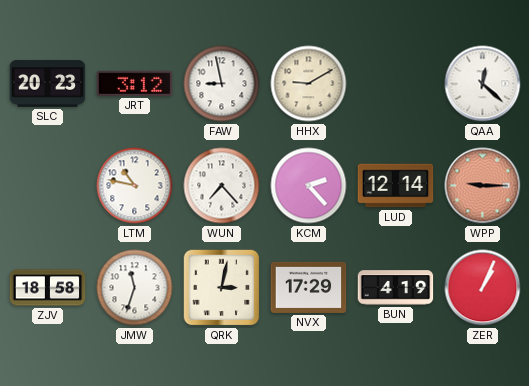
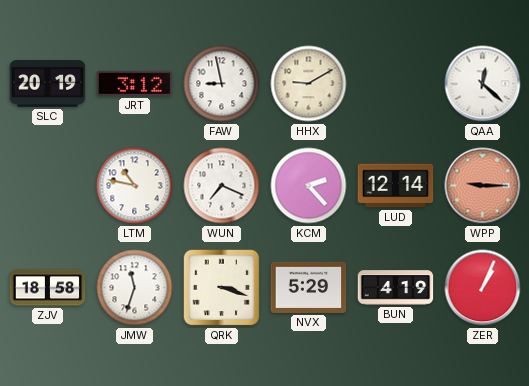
SLC: 20:23 -> 20:19 (48, 84)
WUN: 7:23 -> 7:19 (222, 186)
QRK: 3:02 -> 3:18 (222, 288)
NVX: 17:29 -> 5:29 (309, 287)
